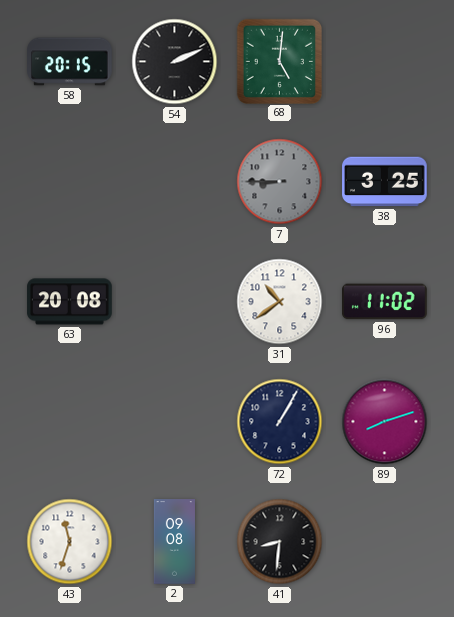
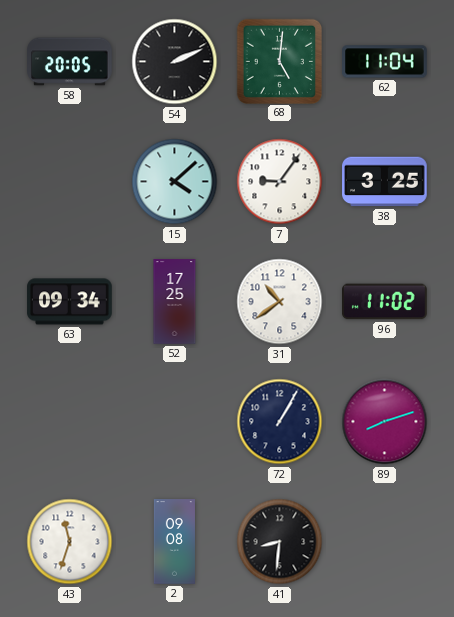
58: 20:15 -> 20:05 (70, 62)
62: none -> 11:04 (385, 62)
15: none -> 4:08 (175, 182)
7: 8:45 -> 9:06 (280, 182)
7 dial: grey -> white (280, 182)
63: 20:08 -> 09:34 (70, 302)
52: none -> 17:25 (175, 302)
